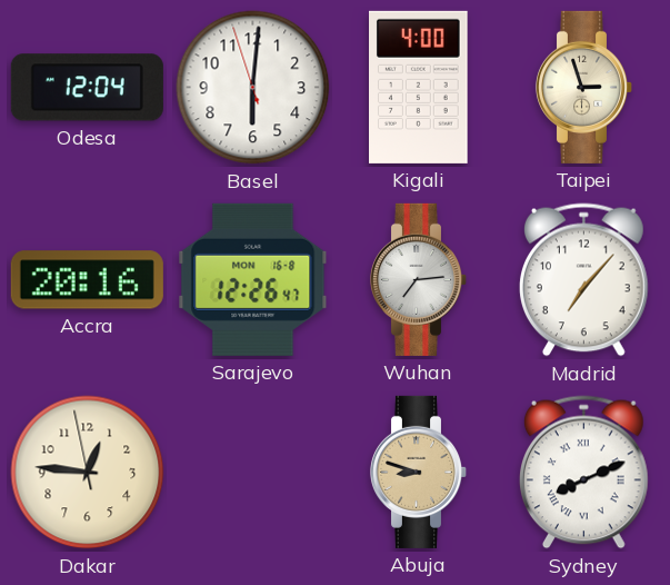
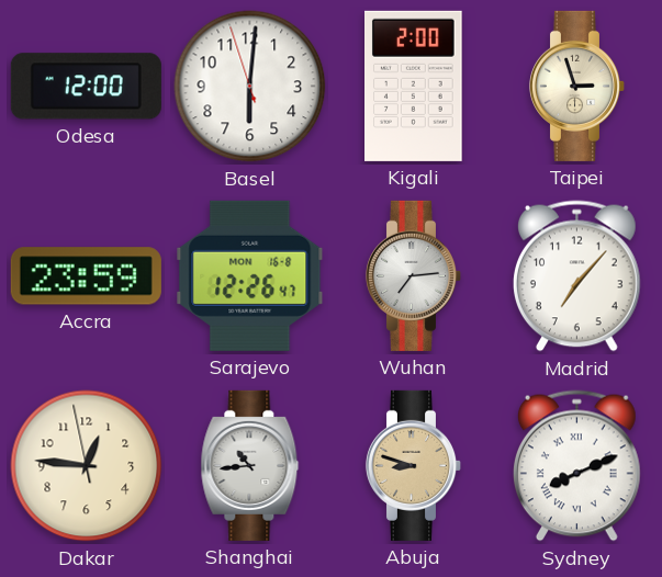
Odesa: 12:04 -> 12:00 (86, 87)
Kigali: 4:00 -> 2:00 (414, 86)
Accra: 20:16 -> 23:59 (86, 276)
Shanghai: none -> 10:44 (250, 465)
